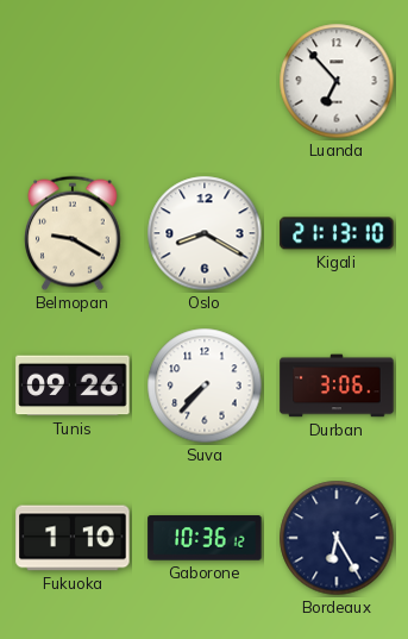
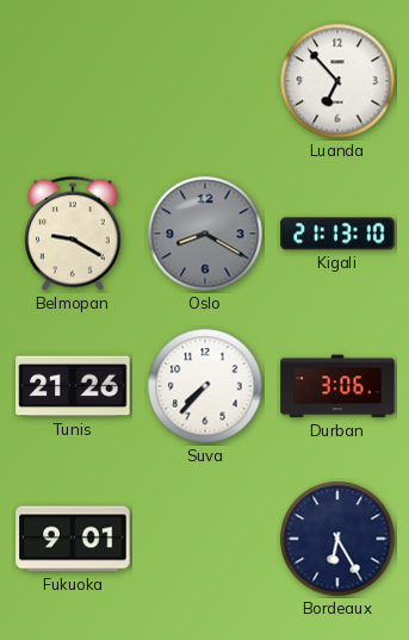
Oslo dial: white -> grey (205, 234)
Tunis: 09:26 -> 21:26 (73, 386)
Fukuoka: 1:10 -> 9:01 (73, 539)
Gaborone: 10:36 -> none (205, 538)
